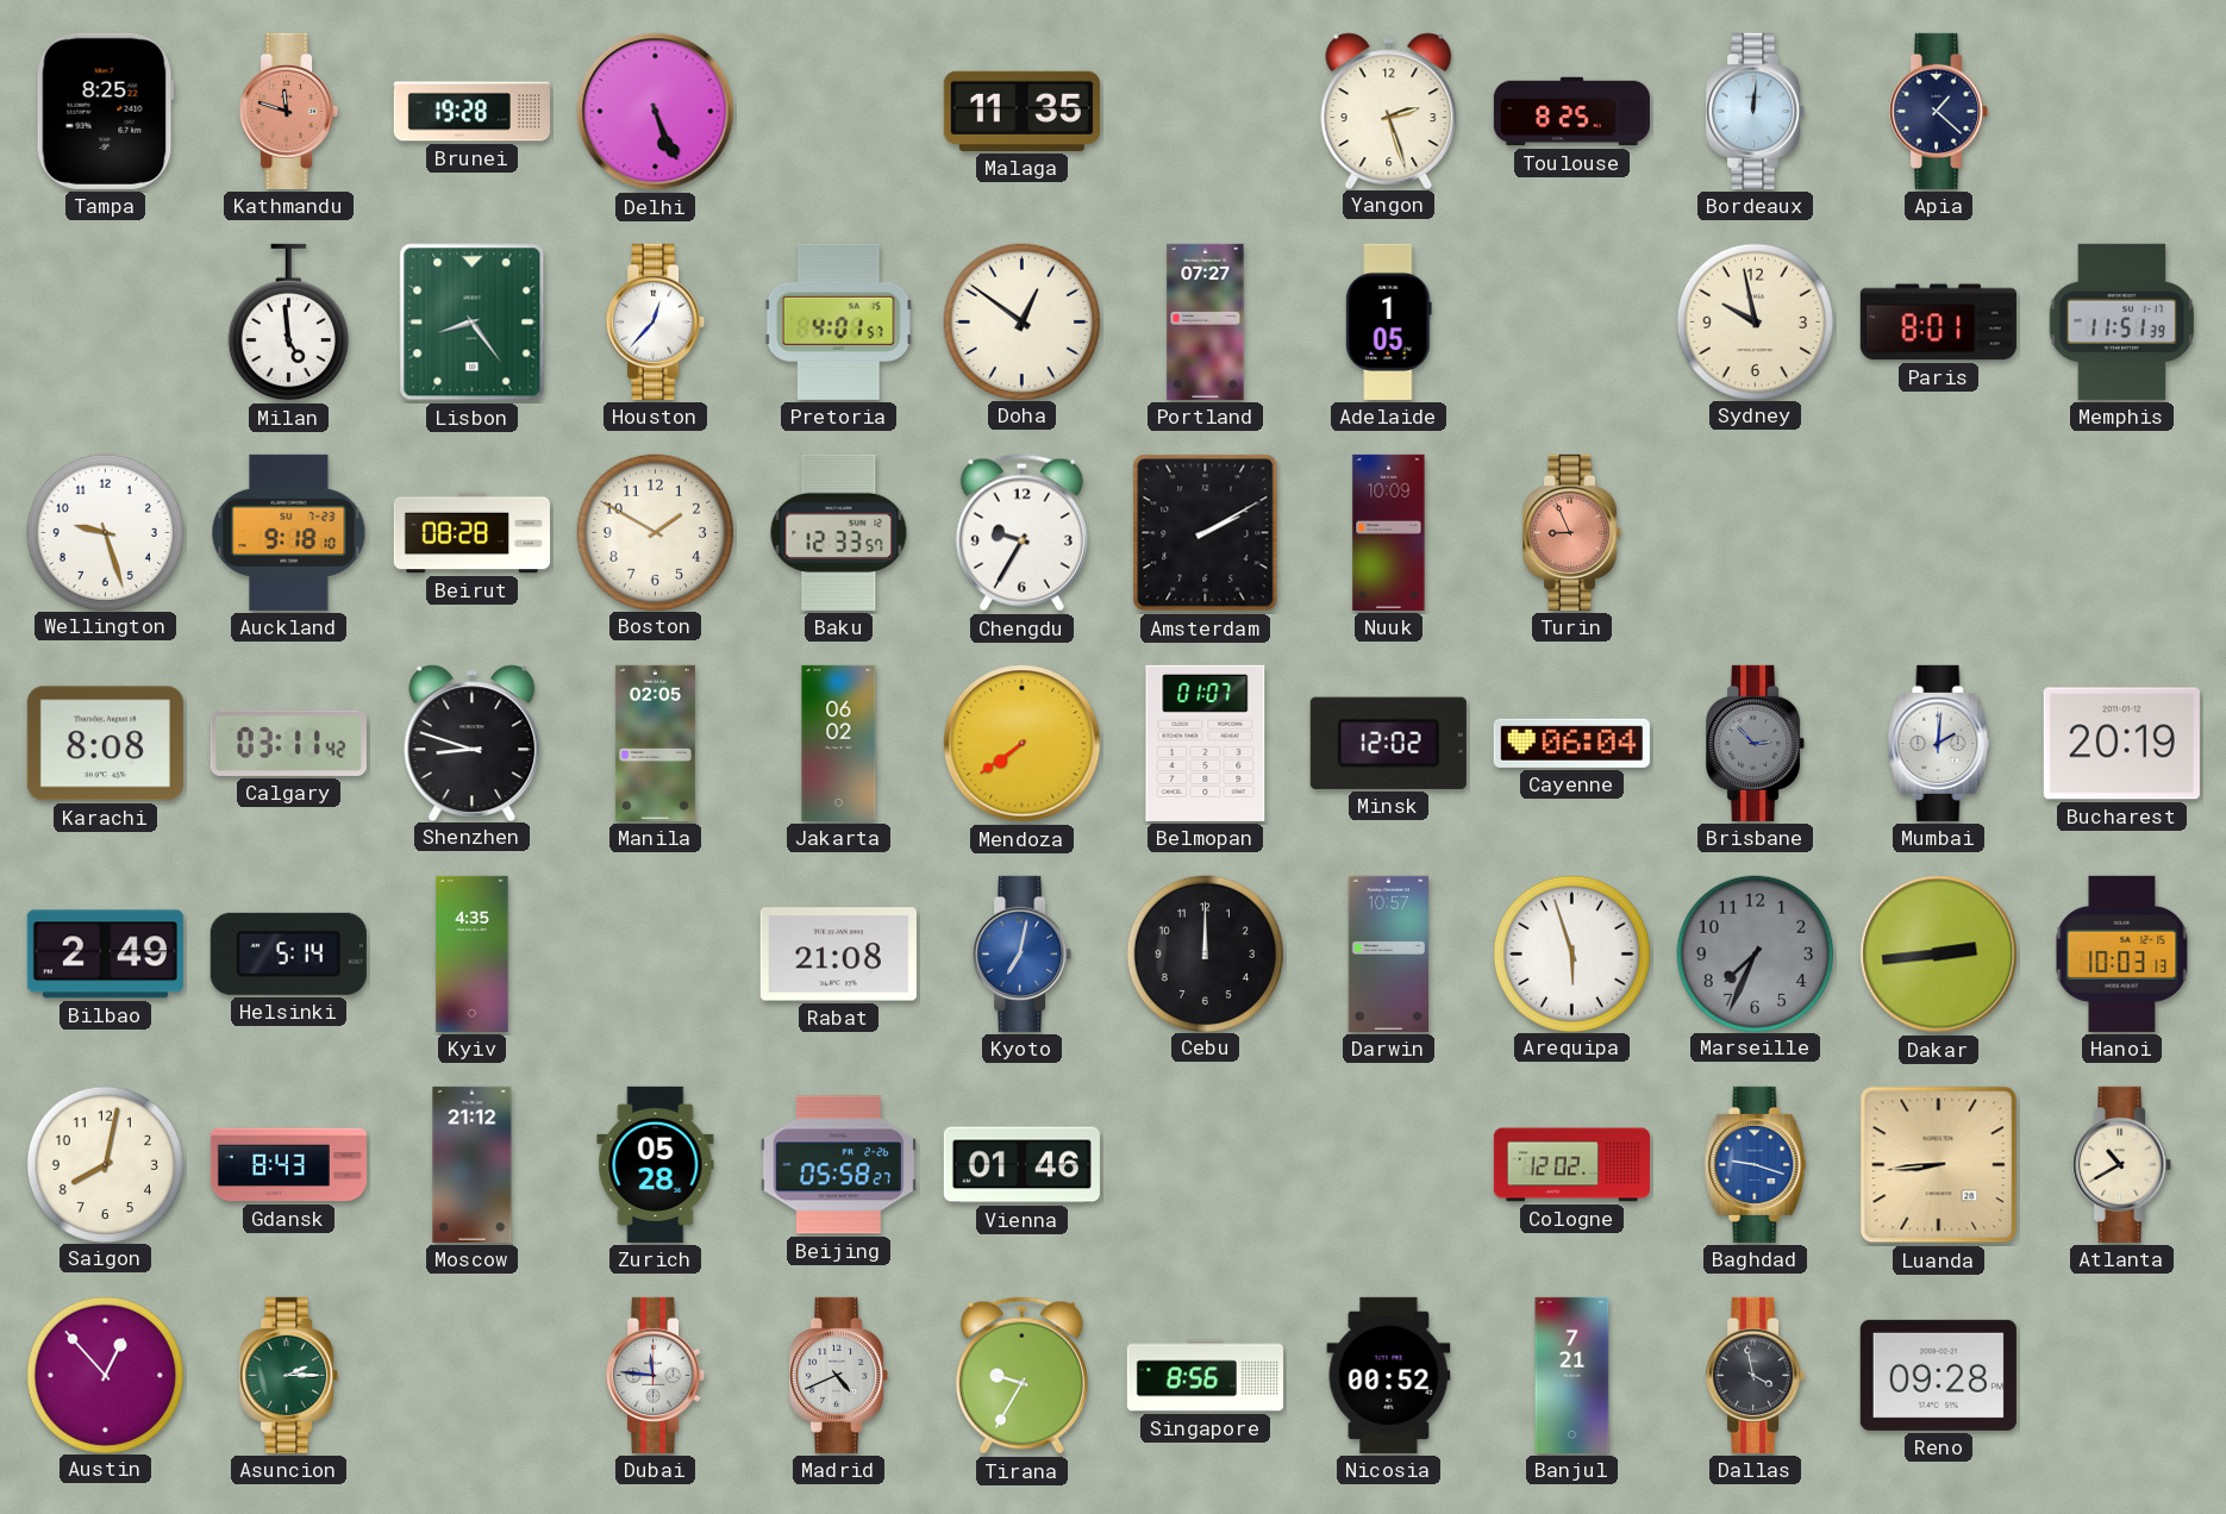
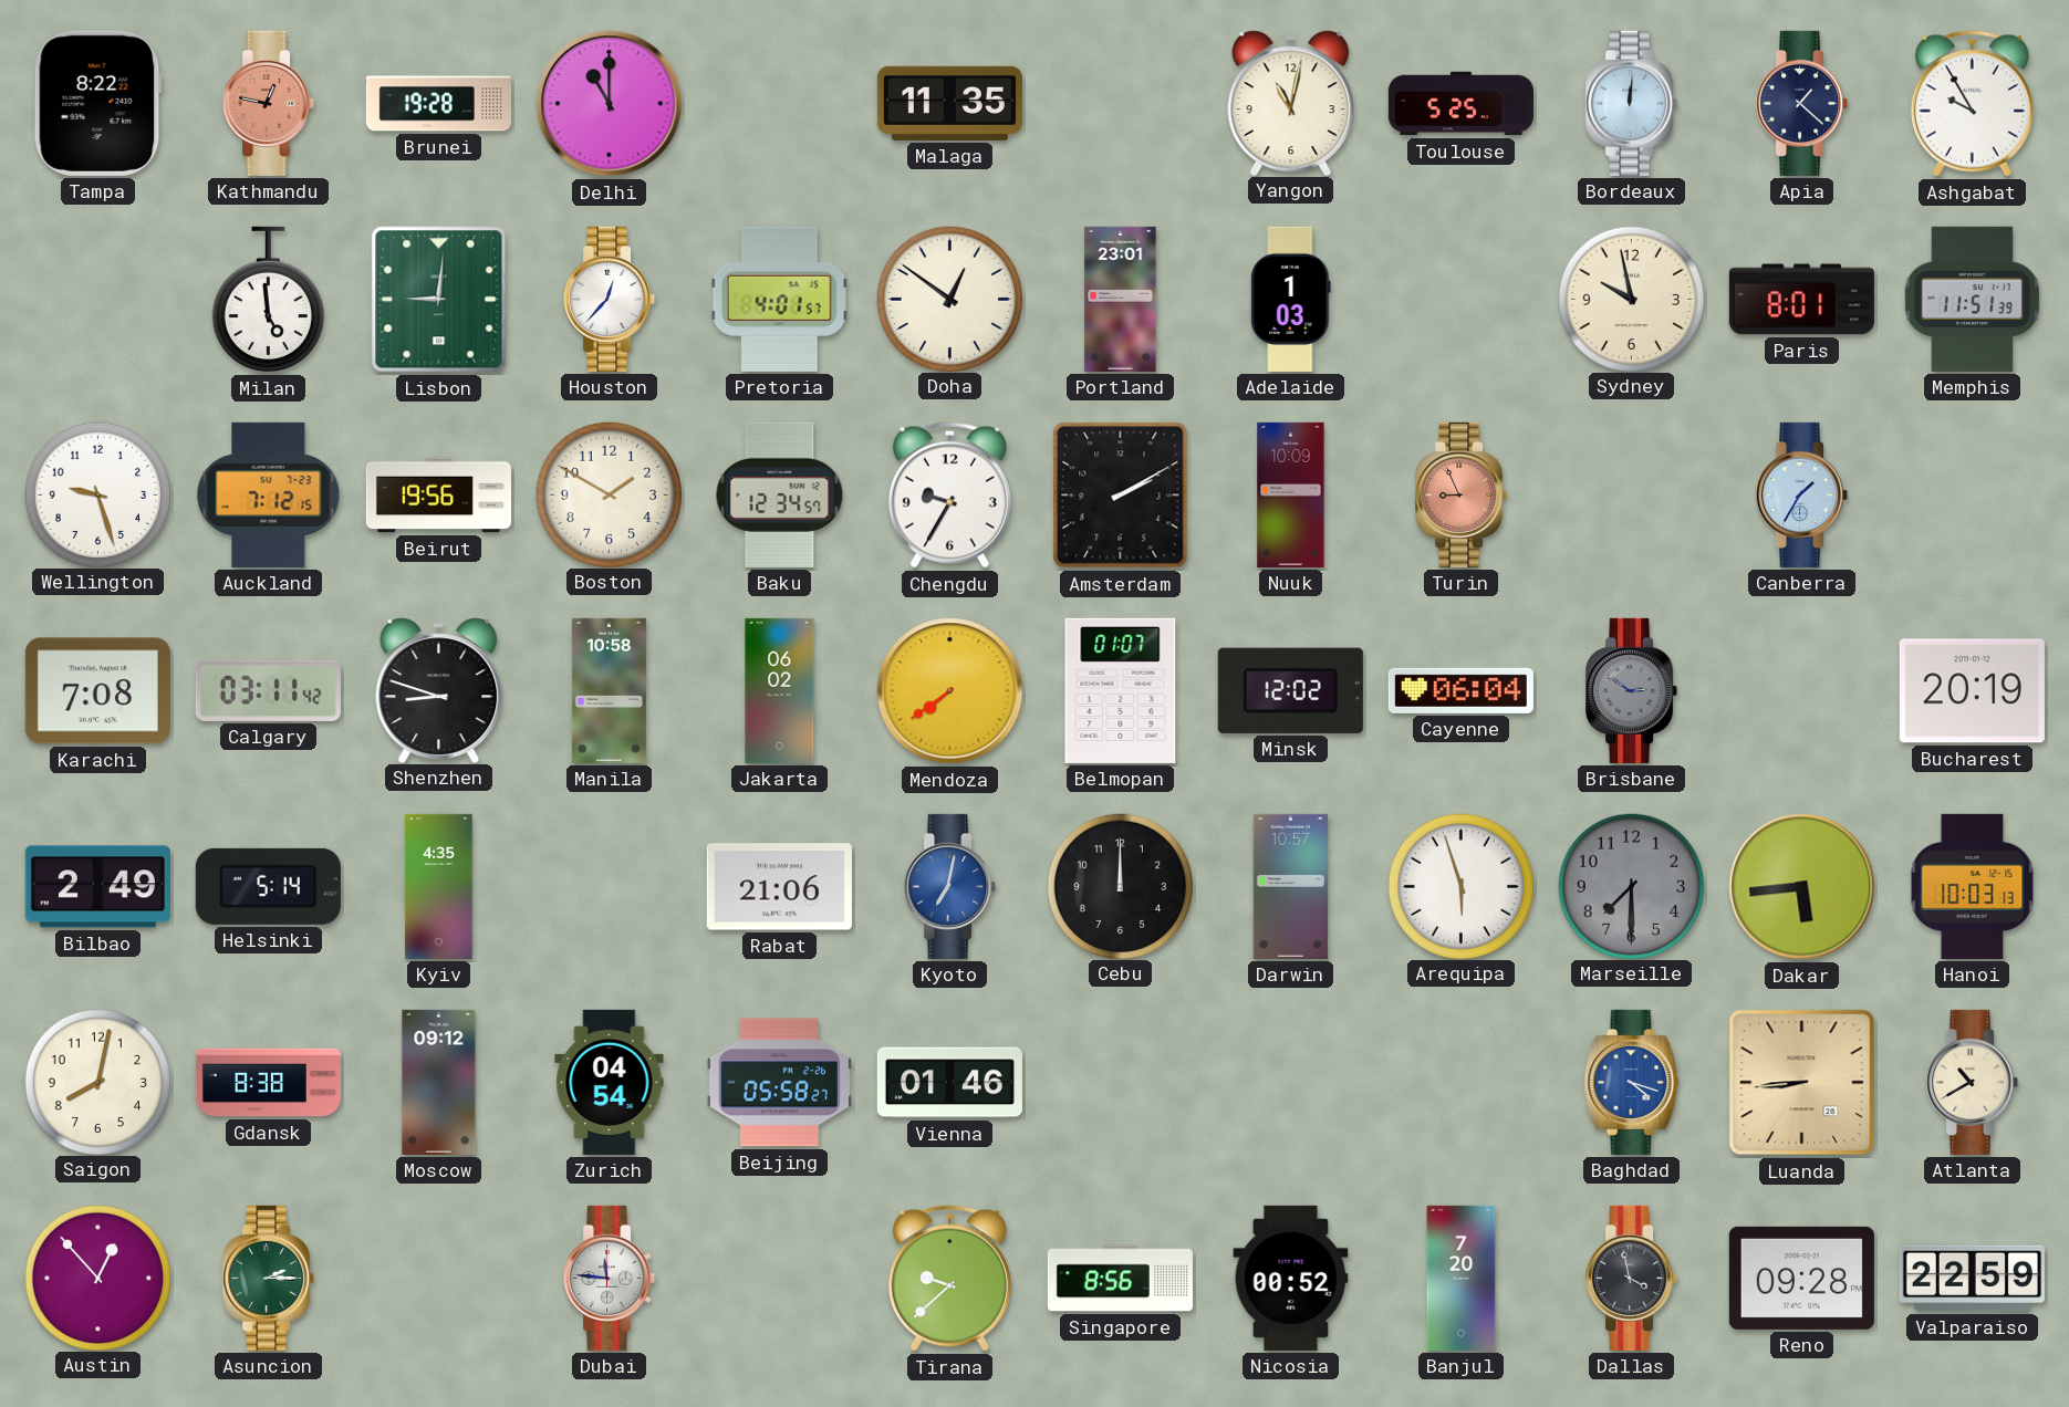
Tampa: 8:25 -> 8:22 (97, 103)
Kathmandu: 11:48 -> 12:47 (269, 103)
Delhi: 5:26 -> 11:00 (610, 104)
Yangon: 2:27 -> 11:02 (1291, 103)
Toulouse: 8:25 -> 5:25 (1460, 104)
Ashgabat: none -> 9:55 (1972, 104)
Lisbon: 8:24 -> 9:01 (439, 300)
Portland: 07:27 -> 23:01 (1121, 299)
Adelaide: 1:05 -> 1:03 (1291, 299)
Auckland: 9:18 -> 7:12 (269, 494)
Beirut: 08:28 -> 19:56 (438, 496)
Baku: 12:33 -> 12:34 (780, 494)
Canberra: none -> 1:35 (1802, 494)
Karachi: 8:08 -> 7:08 (97, 691)
Manila: 02:05 -> 10:58 (609, 690)
Brisbane: 2:53 -> 2:51 (1632, 690)
Mumbai: 2:01 -> none (1939, 743)
Rabat: 21:08 -> 21:06 (779, 887)
Marseille: 7:34 -> 7:30 (1631, 886)
Dakar: 2:44 -> 5:44 (1802, 887)
Gdansk: 8:43 -> 8:38 (268, 1083)
Moscow: 21:12 -> 09:12 (439, 1082)
Zurich: 05:28 -> 04:54 (610, 1082)
Cologne: 12:02 -> none (1571, 1165)
Baghdad: 9:18 -> 4:18 (1632, 1082)
Madrid: 4:41 -> none (839, 1375)
Tirana: 9:35 -> 9:38 (949, 1279)
Banjul: 7:21 -> 7:20 (1462, 1278)
Valparaiso: none -> 22:59 (1972, 1279)
